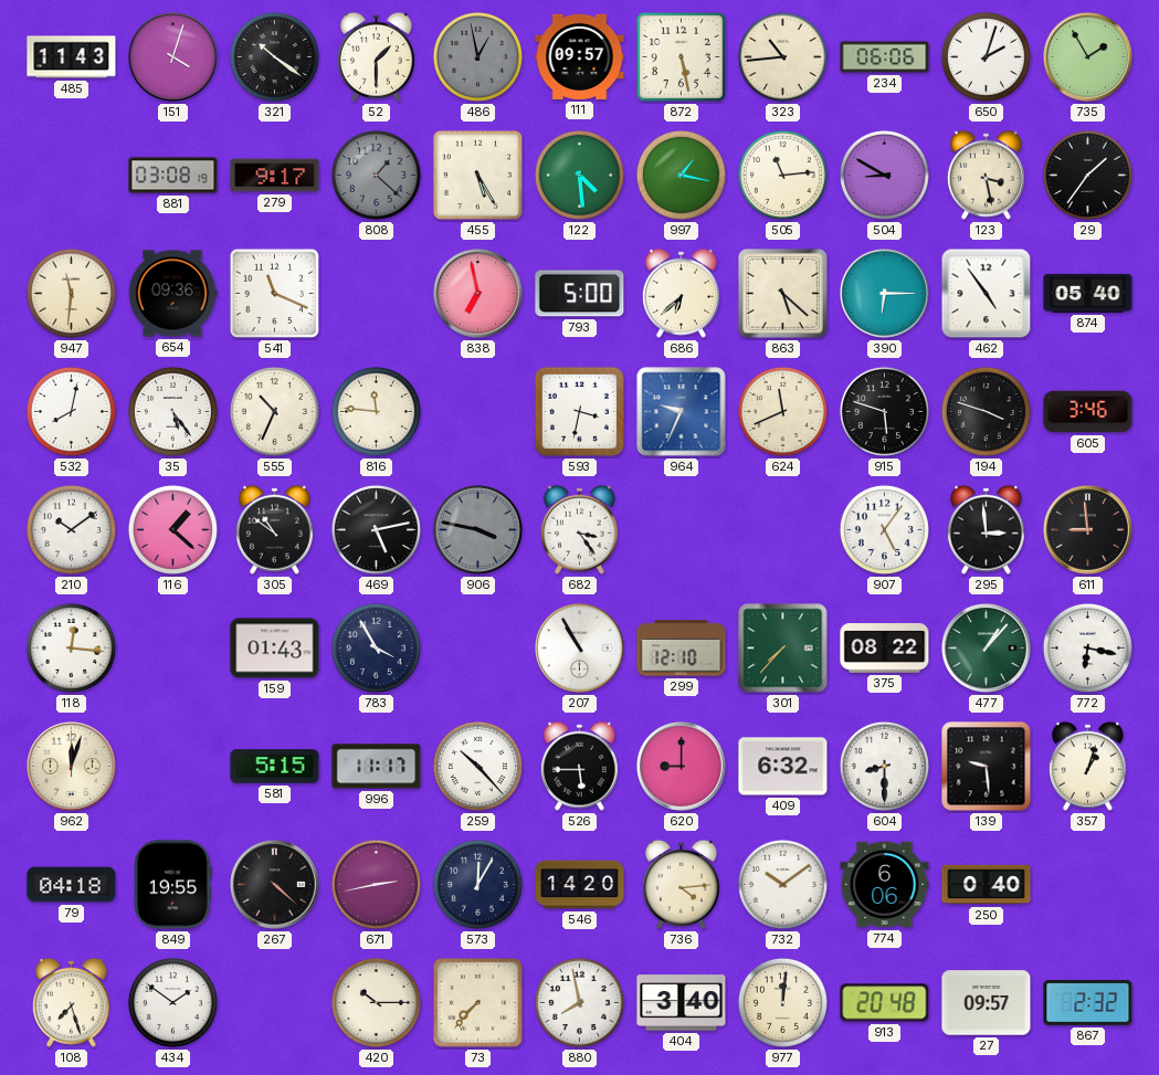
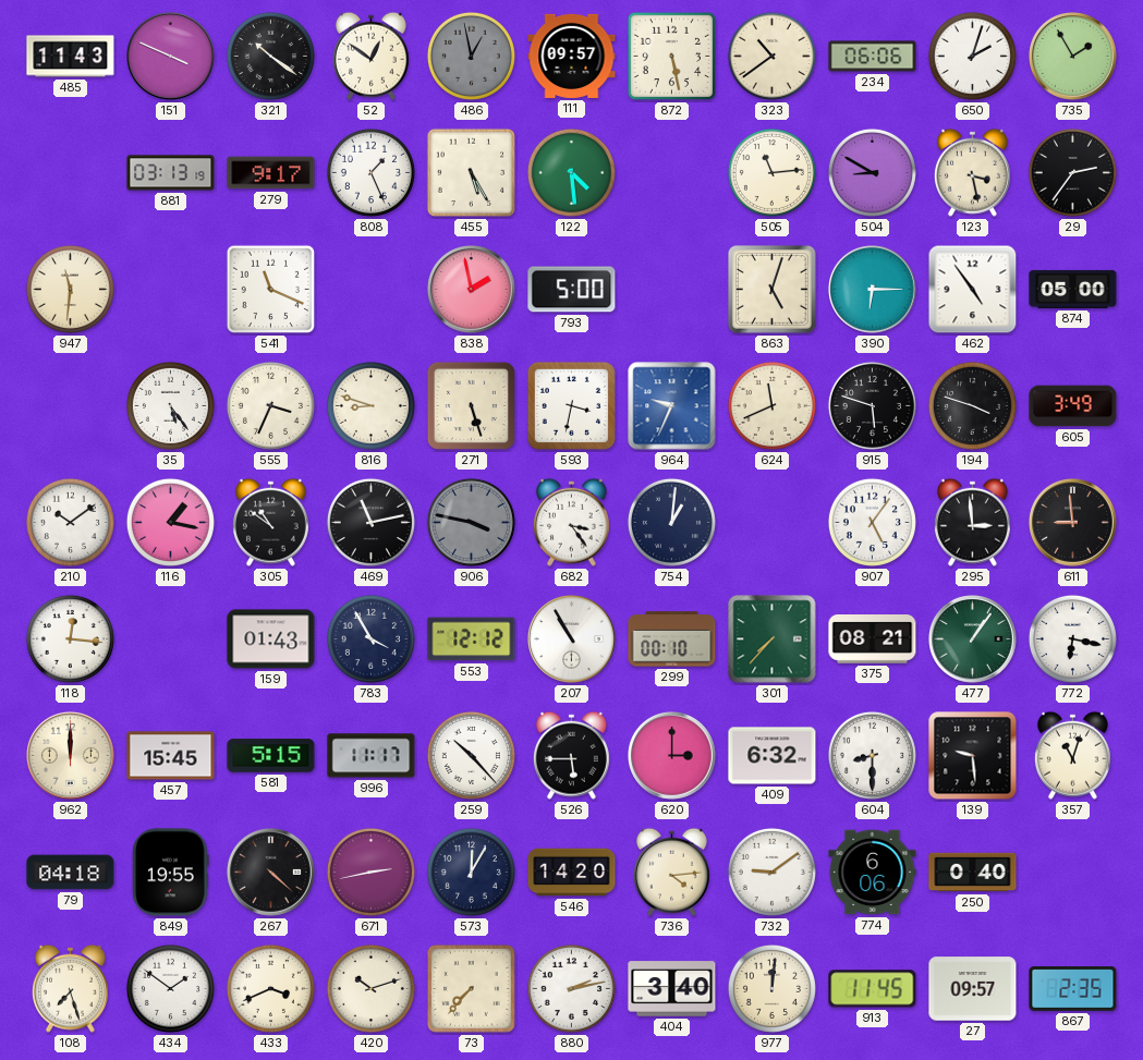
151: 4:03 -> 3:49 (171, 57)
52: 1:30 -> 12:51 (370, 56)
323: 10:44 -> 10:39 (771, 56)
881: 03:08 -> 03:13 (171, 173)
808: 1:22 -> 1:26 (370, 172)
808 dial: grey -> white (370, 172)
997: 1:17 -> none (681, 175)
29: 1:36 -> 2:36 (1072, 172)
654: 09:36 -> none (172, 294)
838: 6:58 -> 1:58 (472, 290)
686: 6:38 -> none (681, 293)
863: 5:22 -> 5:03 (773, 290)
874: 05:40 -> 05:00 (1073, 289)
532: 8:02 -> none (71, 411)
555: 10:34 -> 3:34 (270, 405)
816: 11:46 -> 8:48 (370, 405)
271: none -> 5:27 (471, 405)
605: 3:46 -> 3:49 (1073, 406)
116: 1:22 -> 1:17 (170, 522)
469: 5:13 -> 11:13 (370, 522)
754: none -> 1:01 (671, 522)
553: none -> 12:12 (472, 639)
299: 12:10 -> 00:10 (672, 639)
375: 08:22 -> 08:21 (873, 639)
477: 1:07 -> 1:06 (973, 639)
962: 12:03 -> 12:00 (71, 756)
457: none -> 15:45 (171, 756)
620: 9:00 -> 3:00 (672, 756)
357: 1:03 -> 11:03 (1072, 755)
732: 10:09 -> 9:09 (771, 872)
433: none -> 3:41 (270, 988)
420: 10:15 -> 10:12 (370, 988)
880: 7:58 -> 2:13 (571, 988)
913: 20:48 -> 11:45 (873, 989)
867: 2:32 -> 2:35 (1073, 989)
